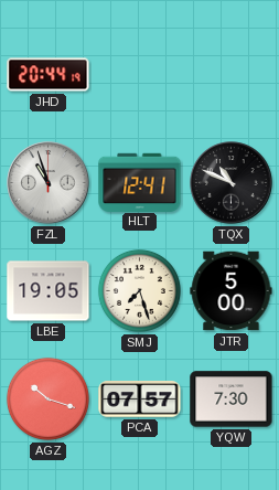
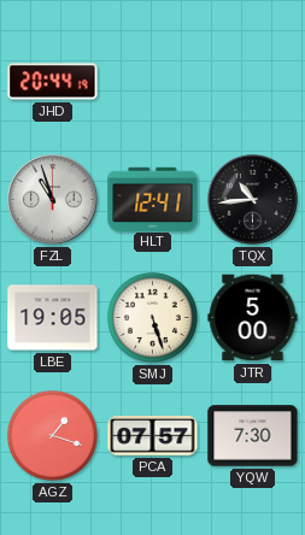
TQX: 10:49 -> 10:44 (253, 200)
SMJ: 7:27 -> 5:27 (152, 317)
AGZ: 10:18 -> 1:18 (52, 435)
